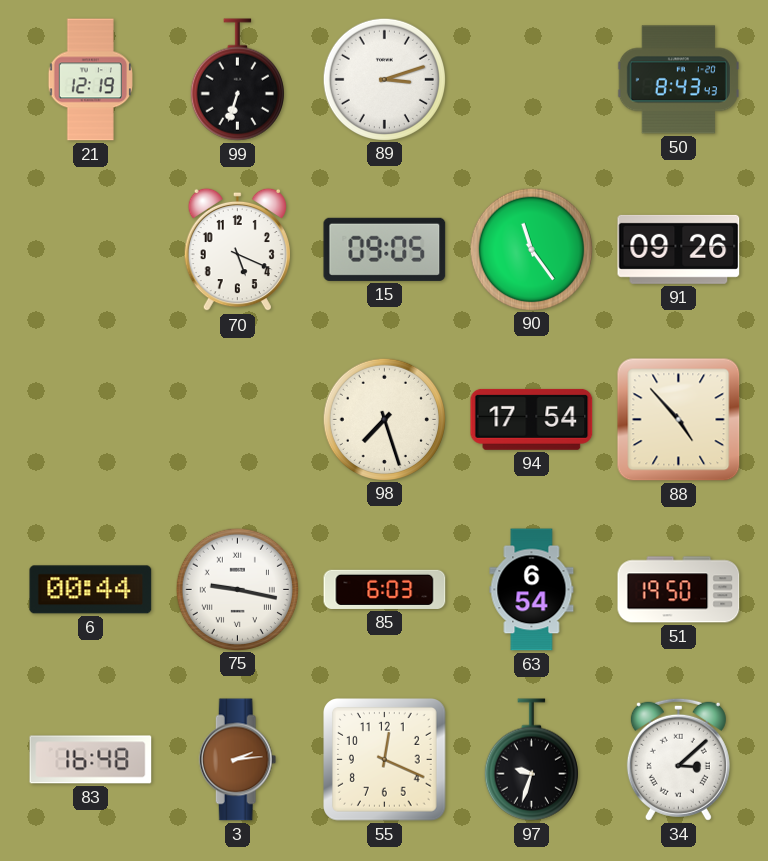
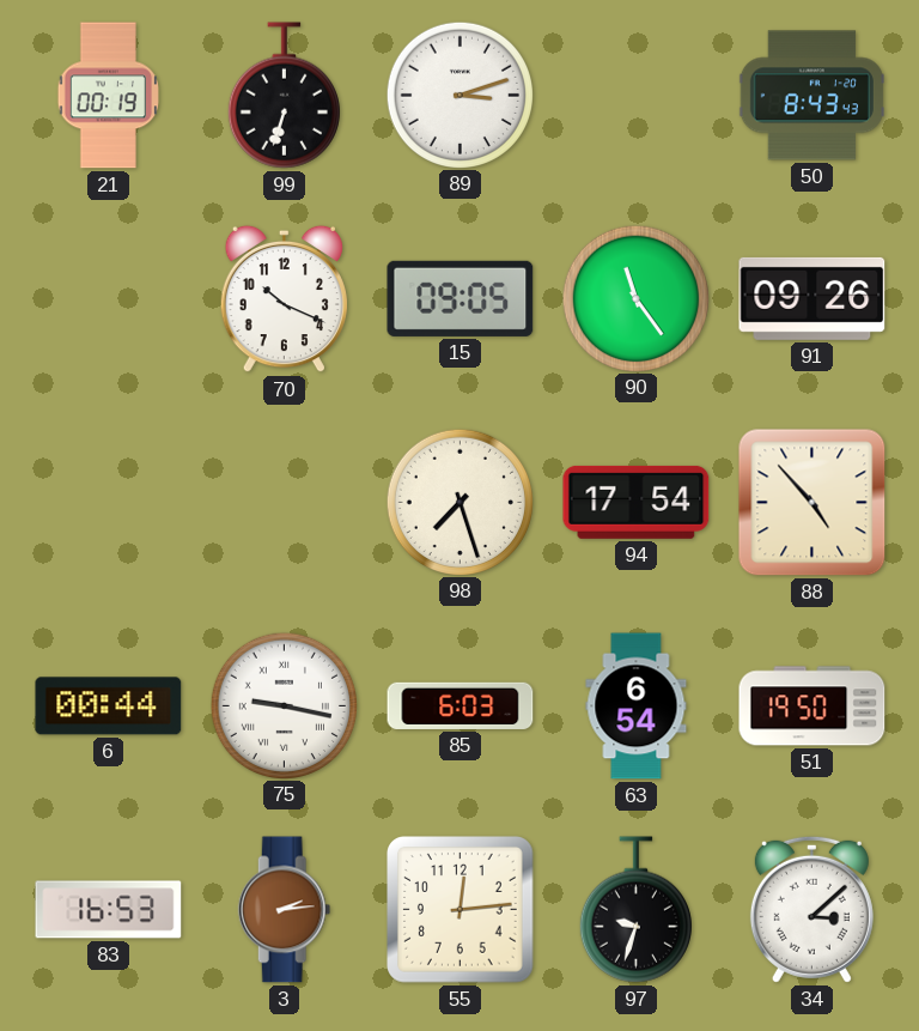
21: 12:19 -> 00:19 (108, 96)
70: 5:19 -> 10:19 (284, 299)
83: 16:48 -> 16:53 (109, 910)
55: 12:19 -> 12:14 (461, 910)
